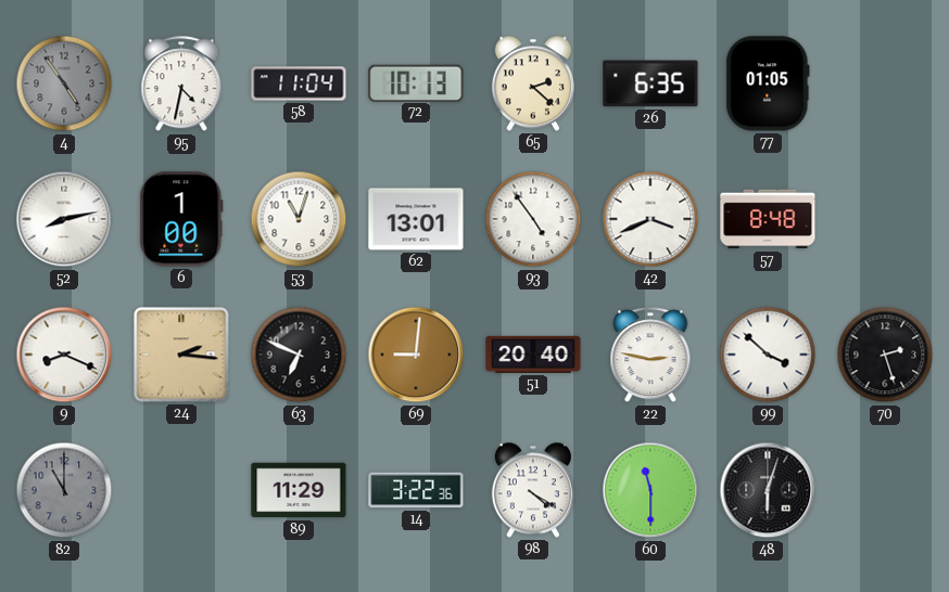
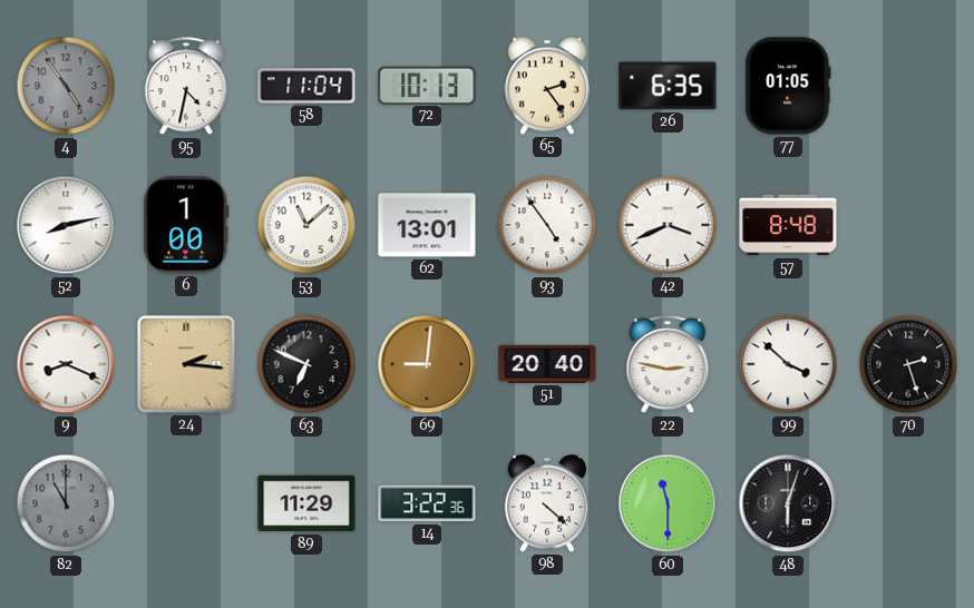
65: 2:22 -> 2:24 (547, 86)
53: 11:03 -> 11:08 (306, 225)
98: 4:20 -> 4:22 (547, 503)
